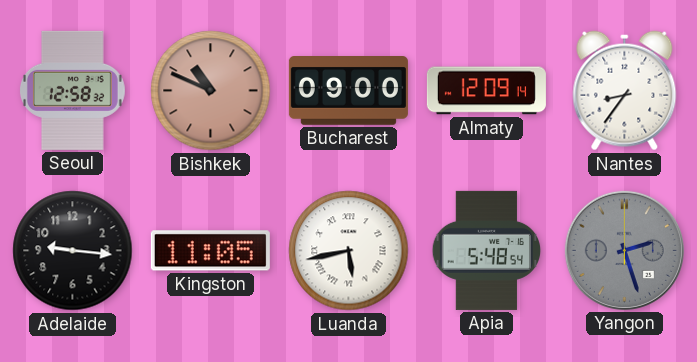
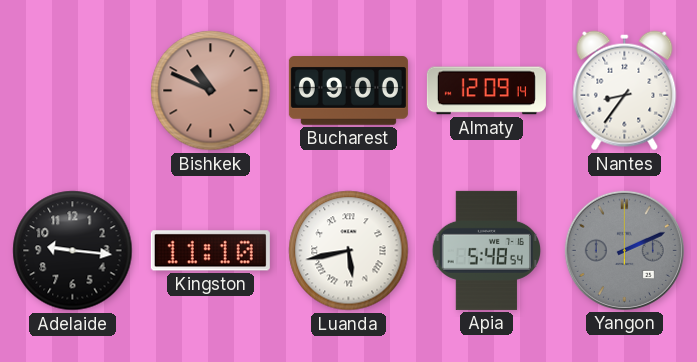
Seoul: 12:58 -> none (72, 90)
Kingston: 11:05 -> 11:10 (210, 251)
Yangon: 2:27 -> 2:11 (624, 250)
